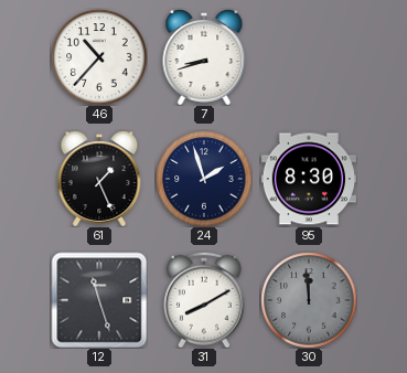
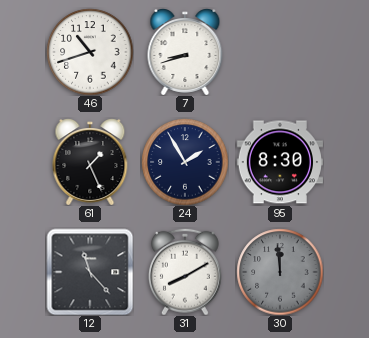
46: 10:37 -> 10:42 (90, 52)
24: 1:57 -> 1:55 (185, 162)
12: 11:27 -> 11:23 (90, 272)
